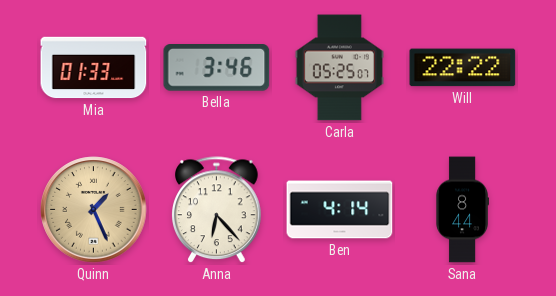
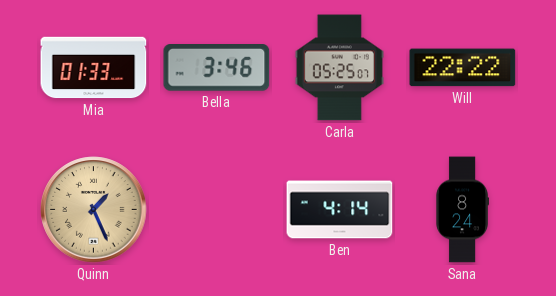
Anna: 6:23 -> none (217, 210)
Sana: 8:44 -> 8:24 (462, 210)
